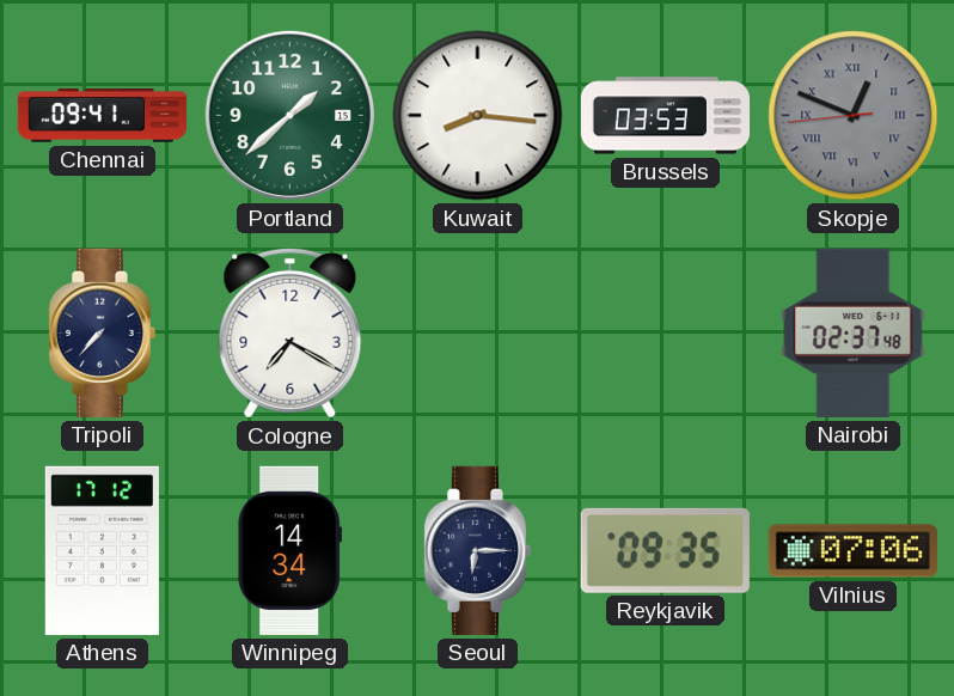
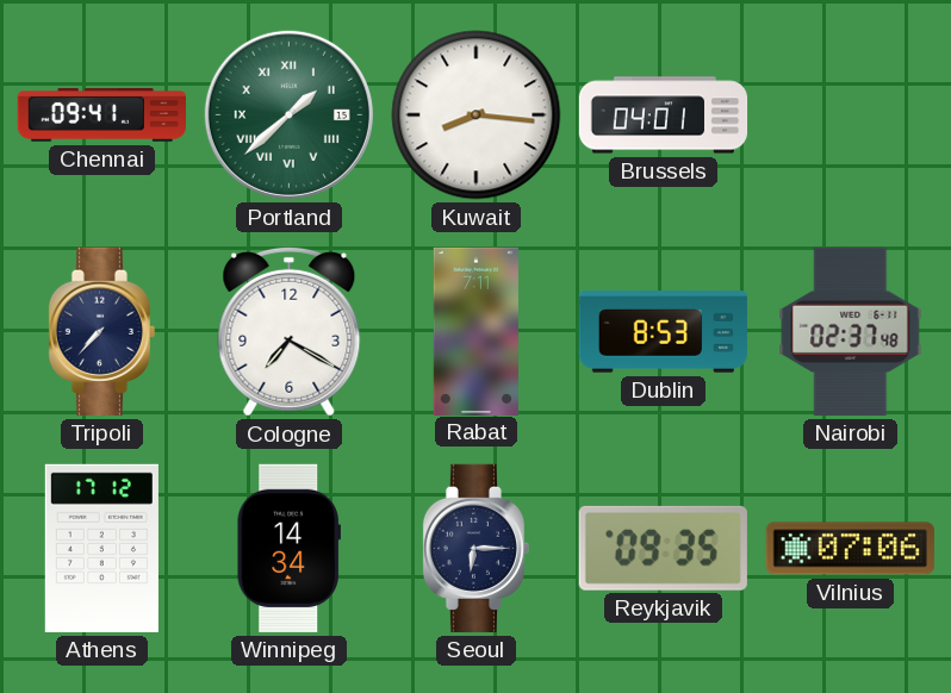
Portland numerals: Arabic -> Roman (288, 114)
Brussels: 03:53 -> 04:01 (664, 115)
Skopje: 12:48 -> none (854, 116)
Rabat: none -> 7:11 (475, 331)
Dublin: none -> 8:53 (663, 332)
